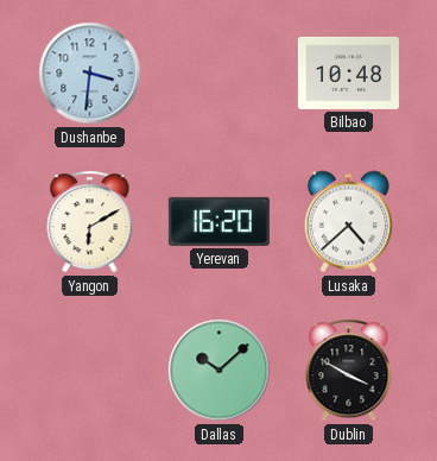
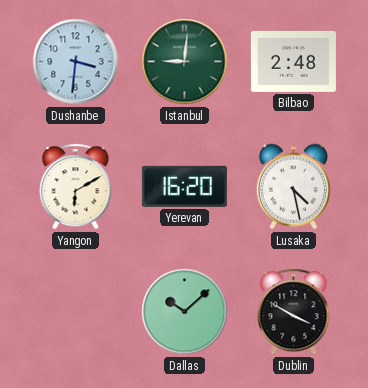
Istanbul: none -> 9:01 (185, 62)
Bilbao: 10:48 -> 2:48 (293, 61)
Lusaka: 4:38 -> 4:28 (293, 187)
